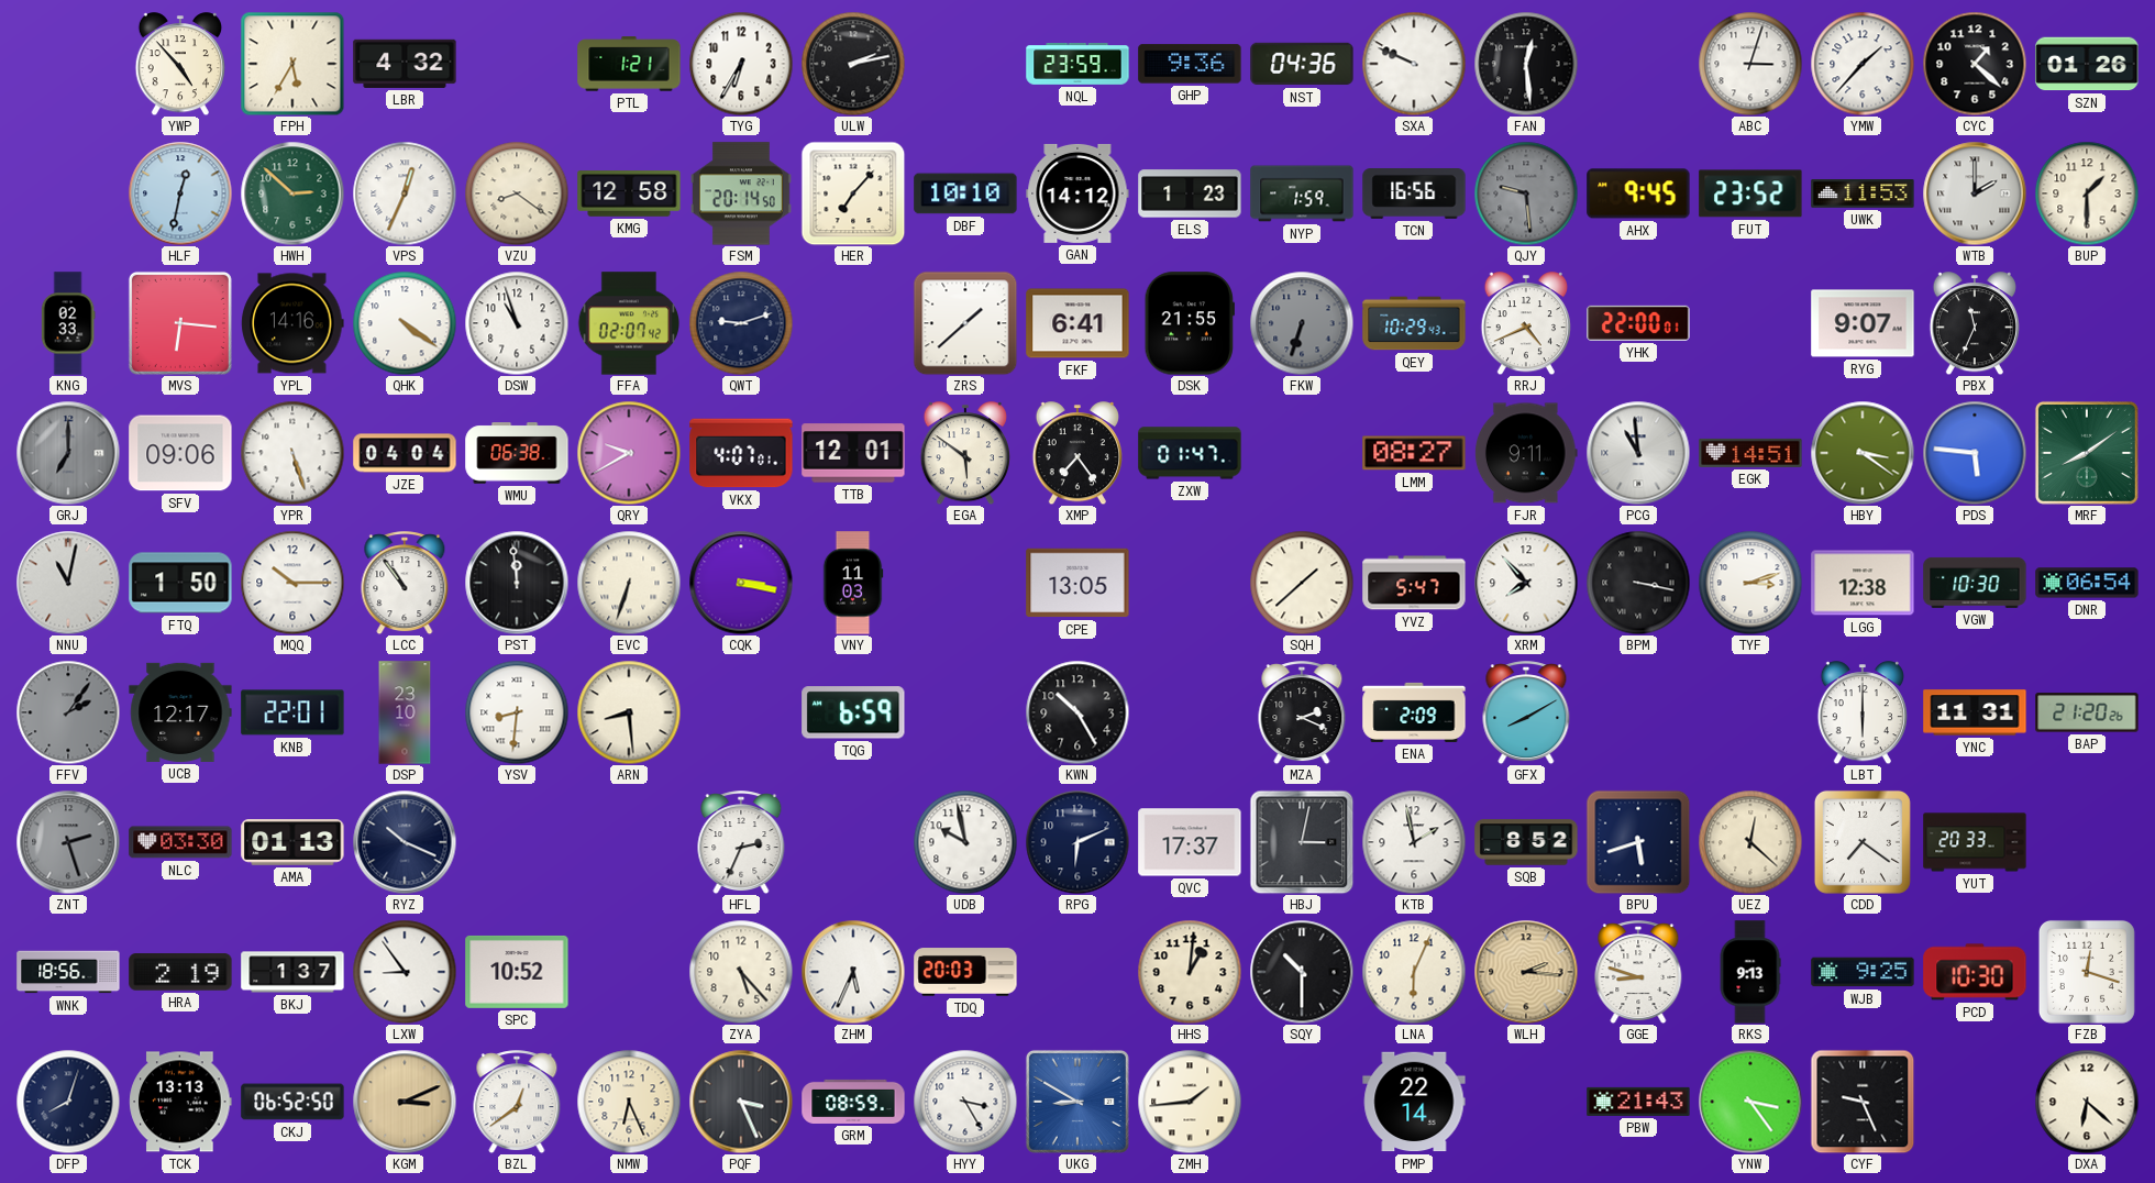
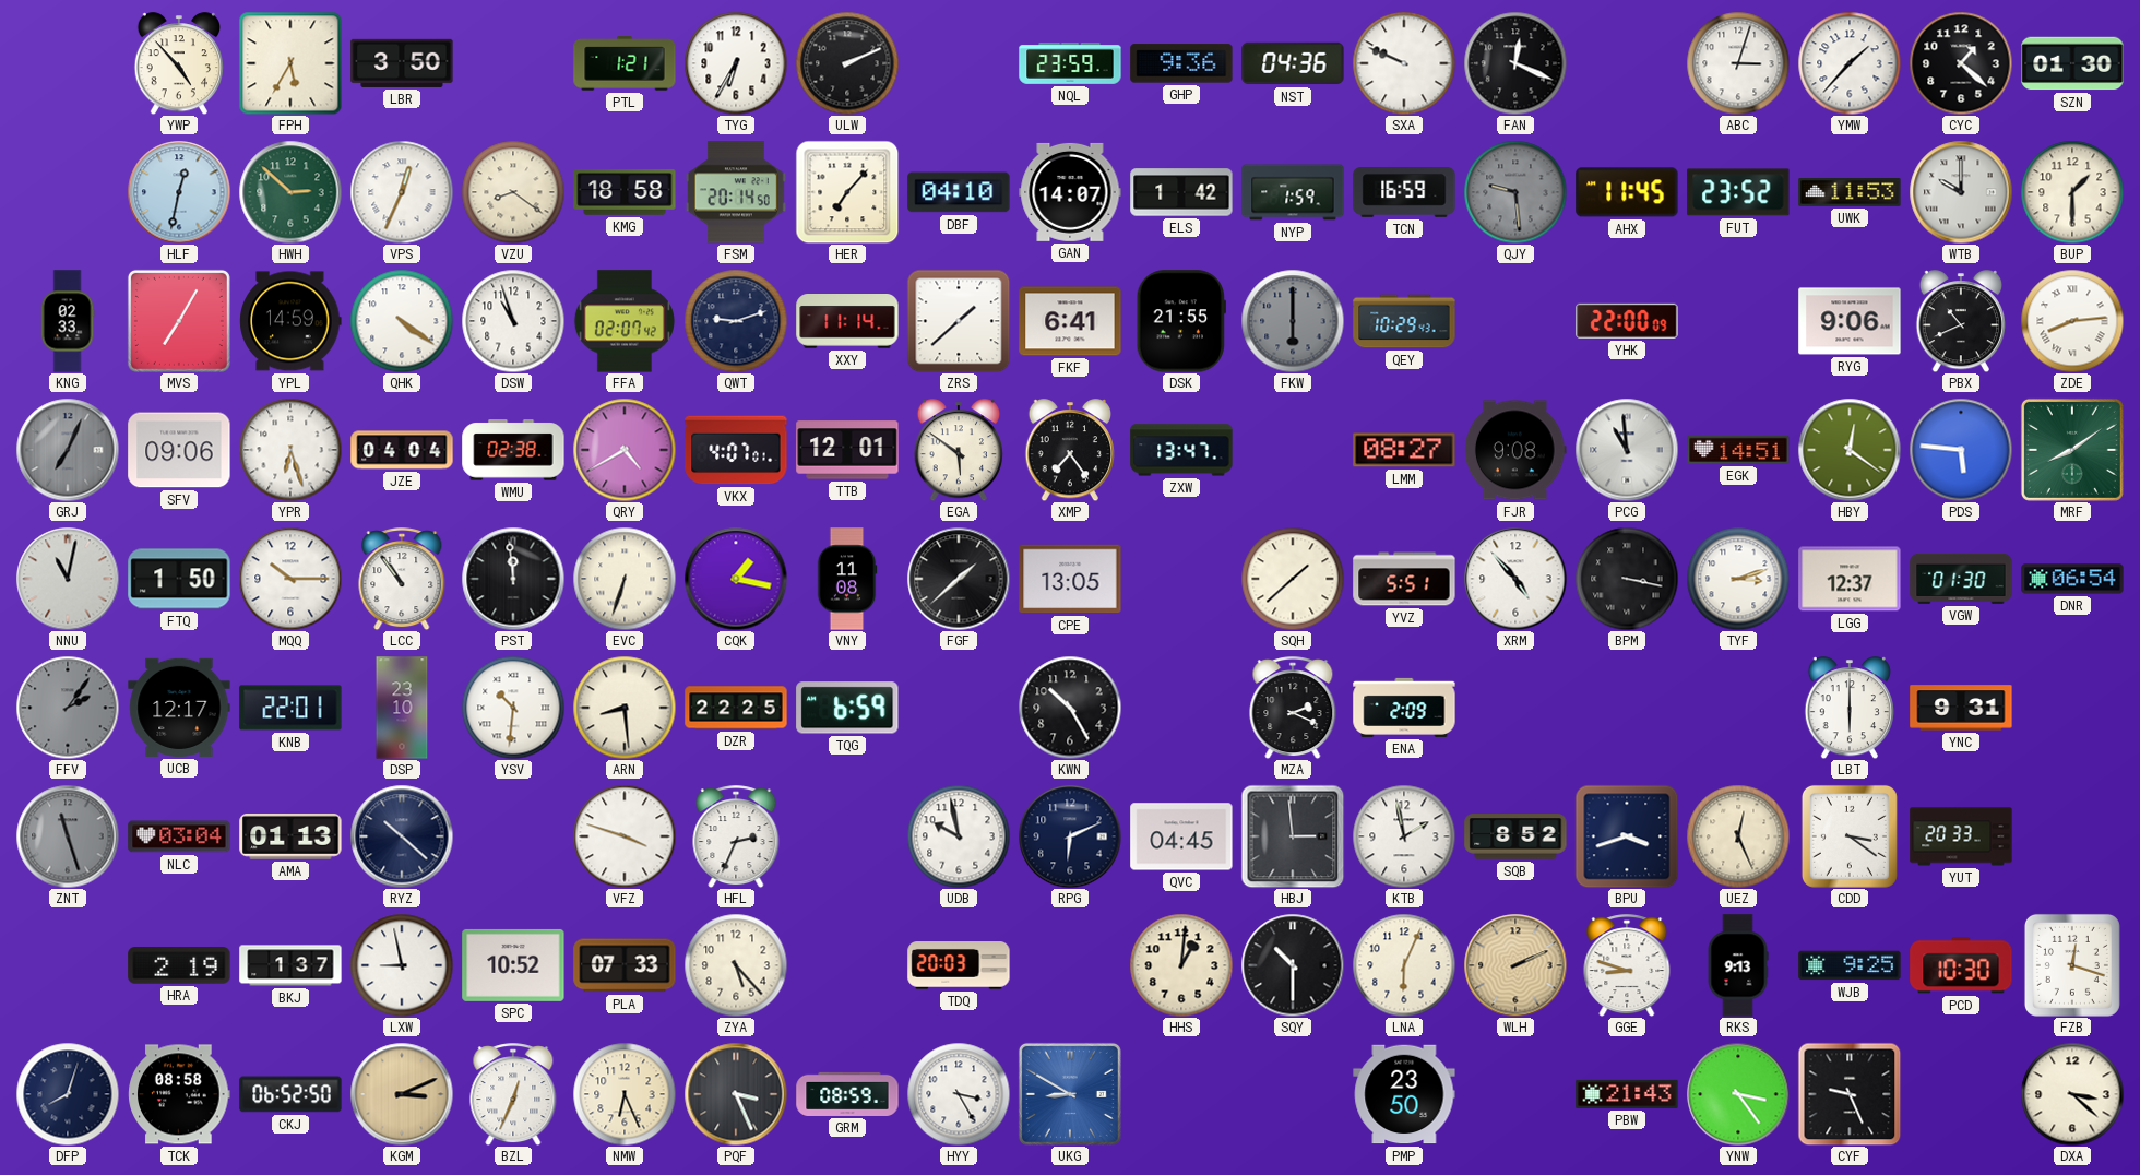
LBR: 4:32 -> 3:50 (402, 63)
ULW: 2:13 -> 2:11 (847, 63)
FAN: 12:29 -> 12:19 (1515, 63)
SZN: 01:26 -> 01:30 (2072, 63)
KMG: 12:58 -> 18:58 (625, 192)
DBF: 10:10 -> 04:10 (959, 192)
GAN: 14:12 -> 14:07 (1070, 192)
ELS: 1:23 -> 1:42 (1181, 192)
TCN: 16:56 -> 16:59 (1404, 193)
AHX: 9:45 -> 11:45 (1627, 192)
WTB: 2:00 -> 10:00 (1961, 192)
MVS: 6:16 -> 7:05 (179, 321)
YPL: 14:16 -> 14:59 (290, 321)
XXY: none -> 11:14 (847, 321)
FKW: 6:33 -> 6:00 (1293, 321)
RRJ: 4:41 -> none (1525, 323)
YHK: 22:00:01 -> 22:00:09 (1627, 321)
RYG: 9:07 -> 9:06 (1850, 321)
PBX: 11:34 -> 10:41 (1960, 321)
ZDE: none -> 8:14 (2072, 321)
GRJ: 7:00 -> 7:04 (68, 450)
YPR: 5:27 -> 6:27 (290, 450)
WMU: 06:38 -> 02:38 (513, 450)
QRY: 9:40 -> 4:40 (625, 450)
ZXW: 01:47 -> 13:47 (1181, 450)
FJR: 9:11 -> 9:08 (1517, 450)
HBY: 3:21 -> 12:21 (1850, 450)
CQK: 3:17 -> 1:17 (736, 579)
VNY: 11:03 -> 11:08 (847, 579)
FGF: none -> 1:38 (959, 579)
YVZ: 5:47 -> 5:51 (1404, 579)
XRM: 7:53 -> 4:53 (1515, 579)
LGG: 12:38 -> 12:37 (1850, 579)
VGW: 10:30 -> 01:30 (1961, 579)
YSV: 8:31 -> 10:31 (513, 708)
DZR: none -> 22:25 (736, 708)
GFX: 8:10 -> none (1526, 712)
YNC: 11:31 -> 9:31 (1961, 708)
BAP: 21:20 -> none (2087, 712)
ZNT: 2:27 -> 11:27 (68, 836)
NLC: 03:30 -> 03:04 (179, 836)
RYZ: 10:19 -> 10:22 (402, 836)
VFZ: none -> 3:48 (625, 836)
QVC: 17:37 -> 04:45 (1181, 836)
HBJ: 3:02 -> 2:59 (1293, 836)
BPU: 5:42 -> 3:42 (1627, 836)
UEZ: 12:22 -> 12:26 (1738, 836)
CDD: 7:21 -> 3:21 (1850, 836)
WNK: 18:56 -> none (68, 972)
LXW: 8:54 -> 8:58 (402, 965)
PLA: none -> 07:33 (625, 965)
ZHM: 5:34 -> none (853, 972)
WLH: 2:16 -> 2:11 (1515, 965)
TCK: 13:13 -> 08:58 (179, 1094)
BZL: 12:39 -> 12:34 (513, 1094)
ZMH: 1:44 -> none (1190, 1102)
PMP: 22:14 -> 23:50 (1404, 1094)
DXA: 6:22 -> 3:22 (2072, 1094)
